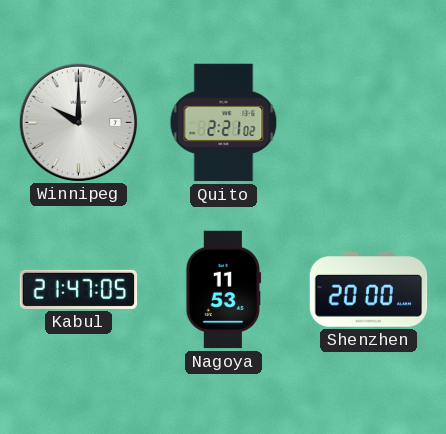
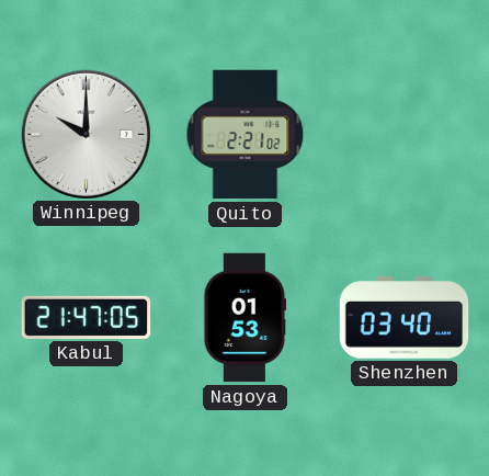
Nagoya: 11:53 -> 01:53 (246, 318)
Shenzhen: 20:00 -> 03:40 (405, 318)
